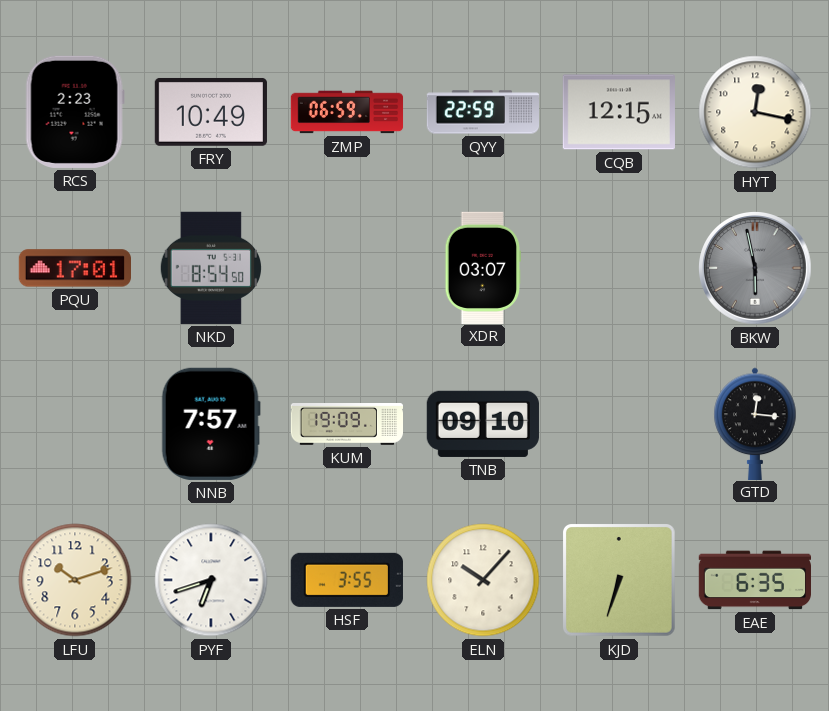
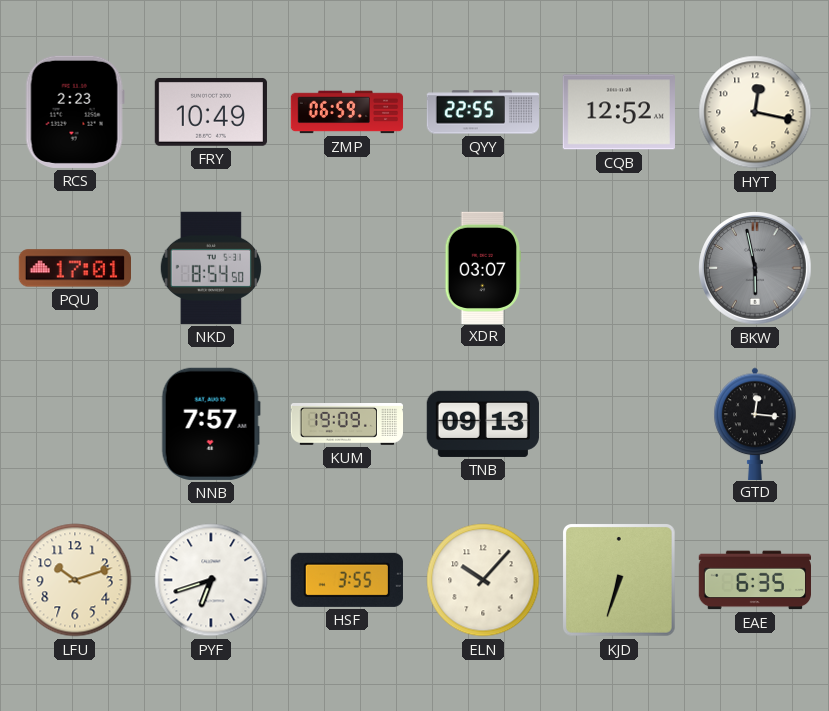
QYY: 22:59 -> 22:55 (482, 112)
CQB: 12:15 -> 12:52 (619, 112)
TNB: 09:10 -> 09:13 (483, 424)
